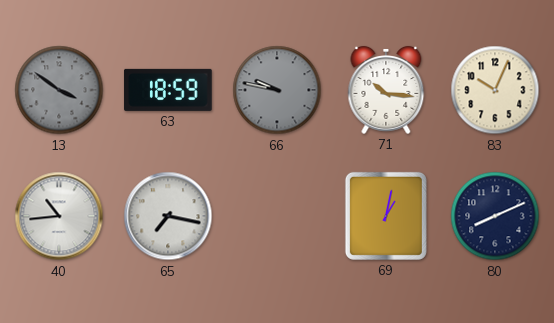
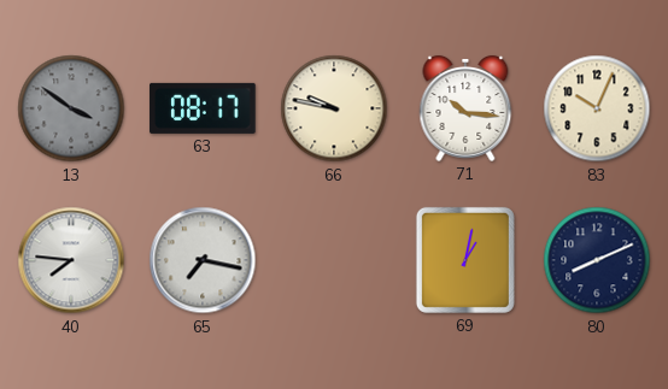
63: 18:59 -> 08:17 (203, 108)
66 dial: grey -> cream (334, 108)
40: 10:44 -> 7:46 (71, 260)
